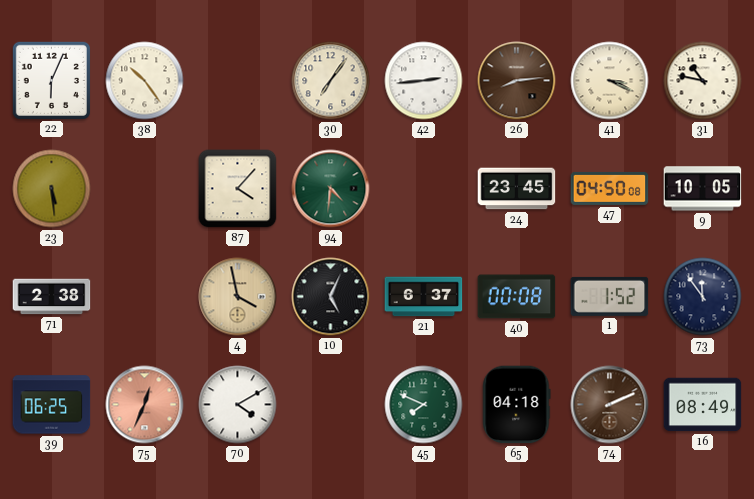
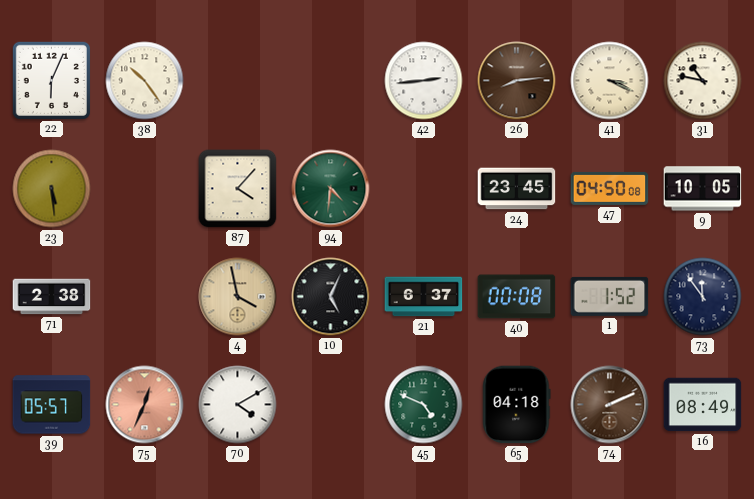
30: 7:06 -> none (331, 81)
39: 06:25 -> 05:57 (52, 405)
45: 7:49 -> 4:49 (424, 405)
